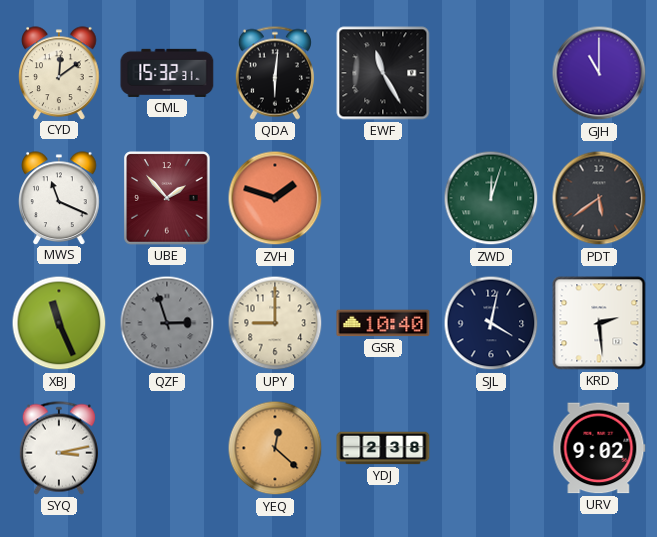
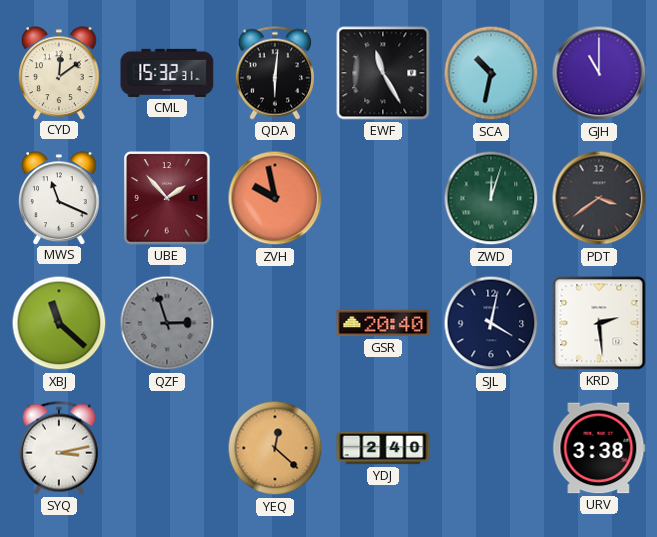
SCA: none -> 10:32 (491, 73)
ZVH: 1:48 -> 9:58 (275, 198)
PDT: 5:39 -> 3:39 (599, 198)
XBJ: 11:26 -> 11:22 (59, 323)
UPY: 9:00 -> none (275, 323)
GSR: 10:40 -> 20:40 (383, 323)
YDJ: 2:38 -> 2:40 (383, 448)
URV: 9:02 -> 3:38 (599, 448)
